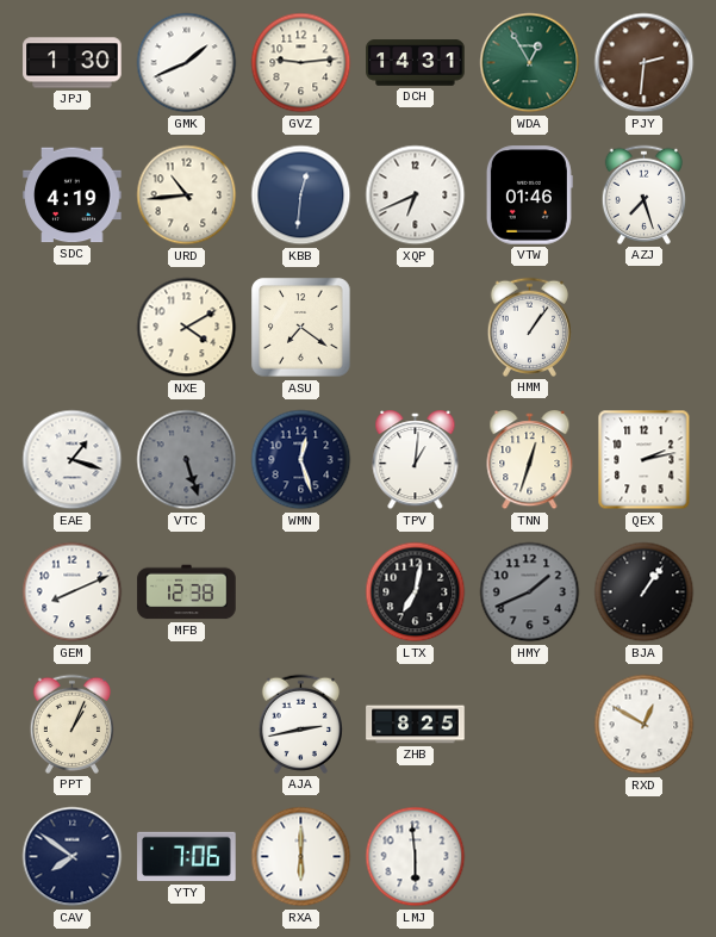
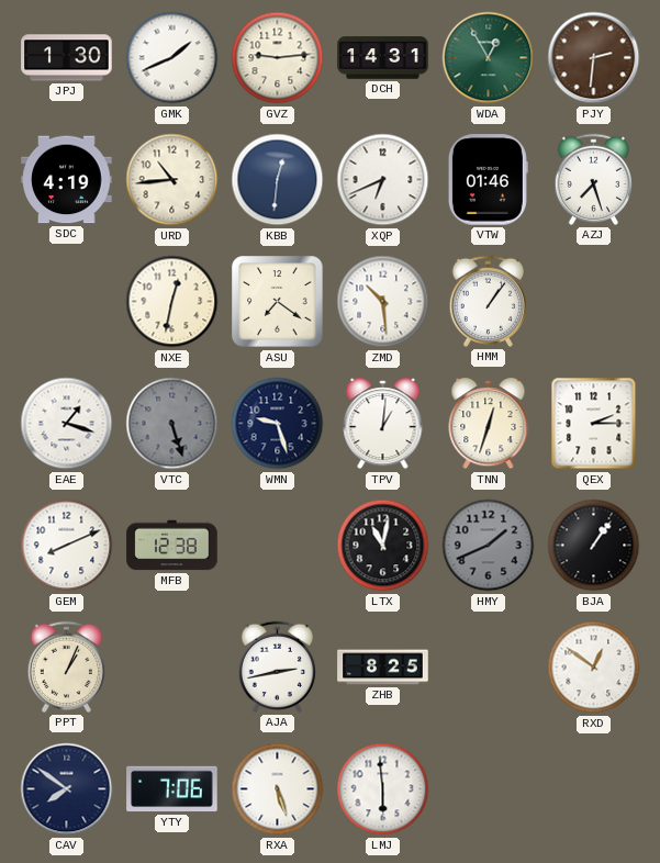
NXE: 4:10 -> 12:32 (172, 302)
ZMD: none -> 10:29 (383, 302)
WMN: 12:27 -> 9:27 (278, 424)
QEX: 2:13 -> 2:15 (594, 424)
LTX: 7:02 -> 11:02 (383, 546)
RXD: 12:50 -> 12:51 (594, 668)
RXA: 6:00 -> 5:27 (278, 789)
